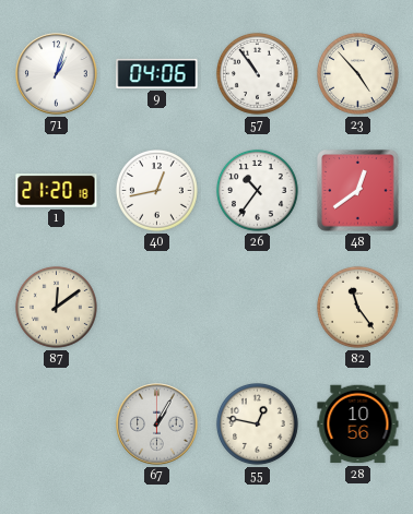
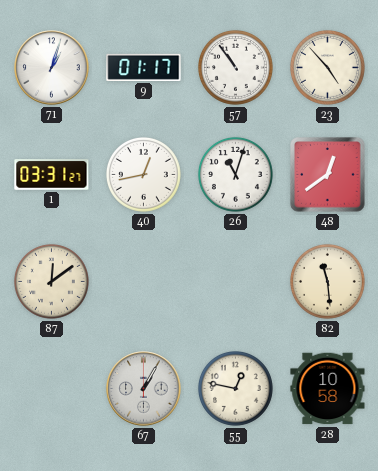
9: 04:06 -> 01:17 (144, 67)
1: 21:20 -> 03:31 (52, 175)
26: 10:36 -> 11:03 (235, 174)
82: 11:24 -> 11:29 (327, 281)
28: 10:56 -> 10:58 (328, 389)
